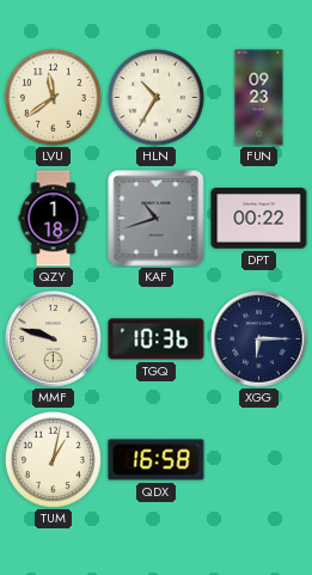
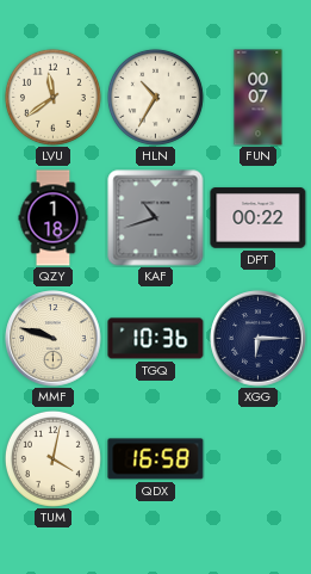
FUN: 09:23 -> 00:07 (259, 98)
TUM: 1:02 -> 4:02 (52, 458)
